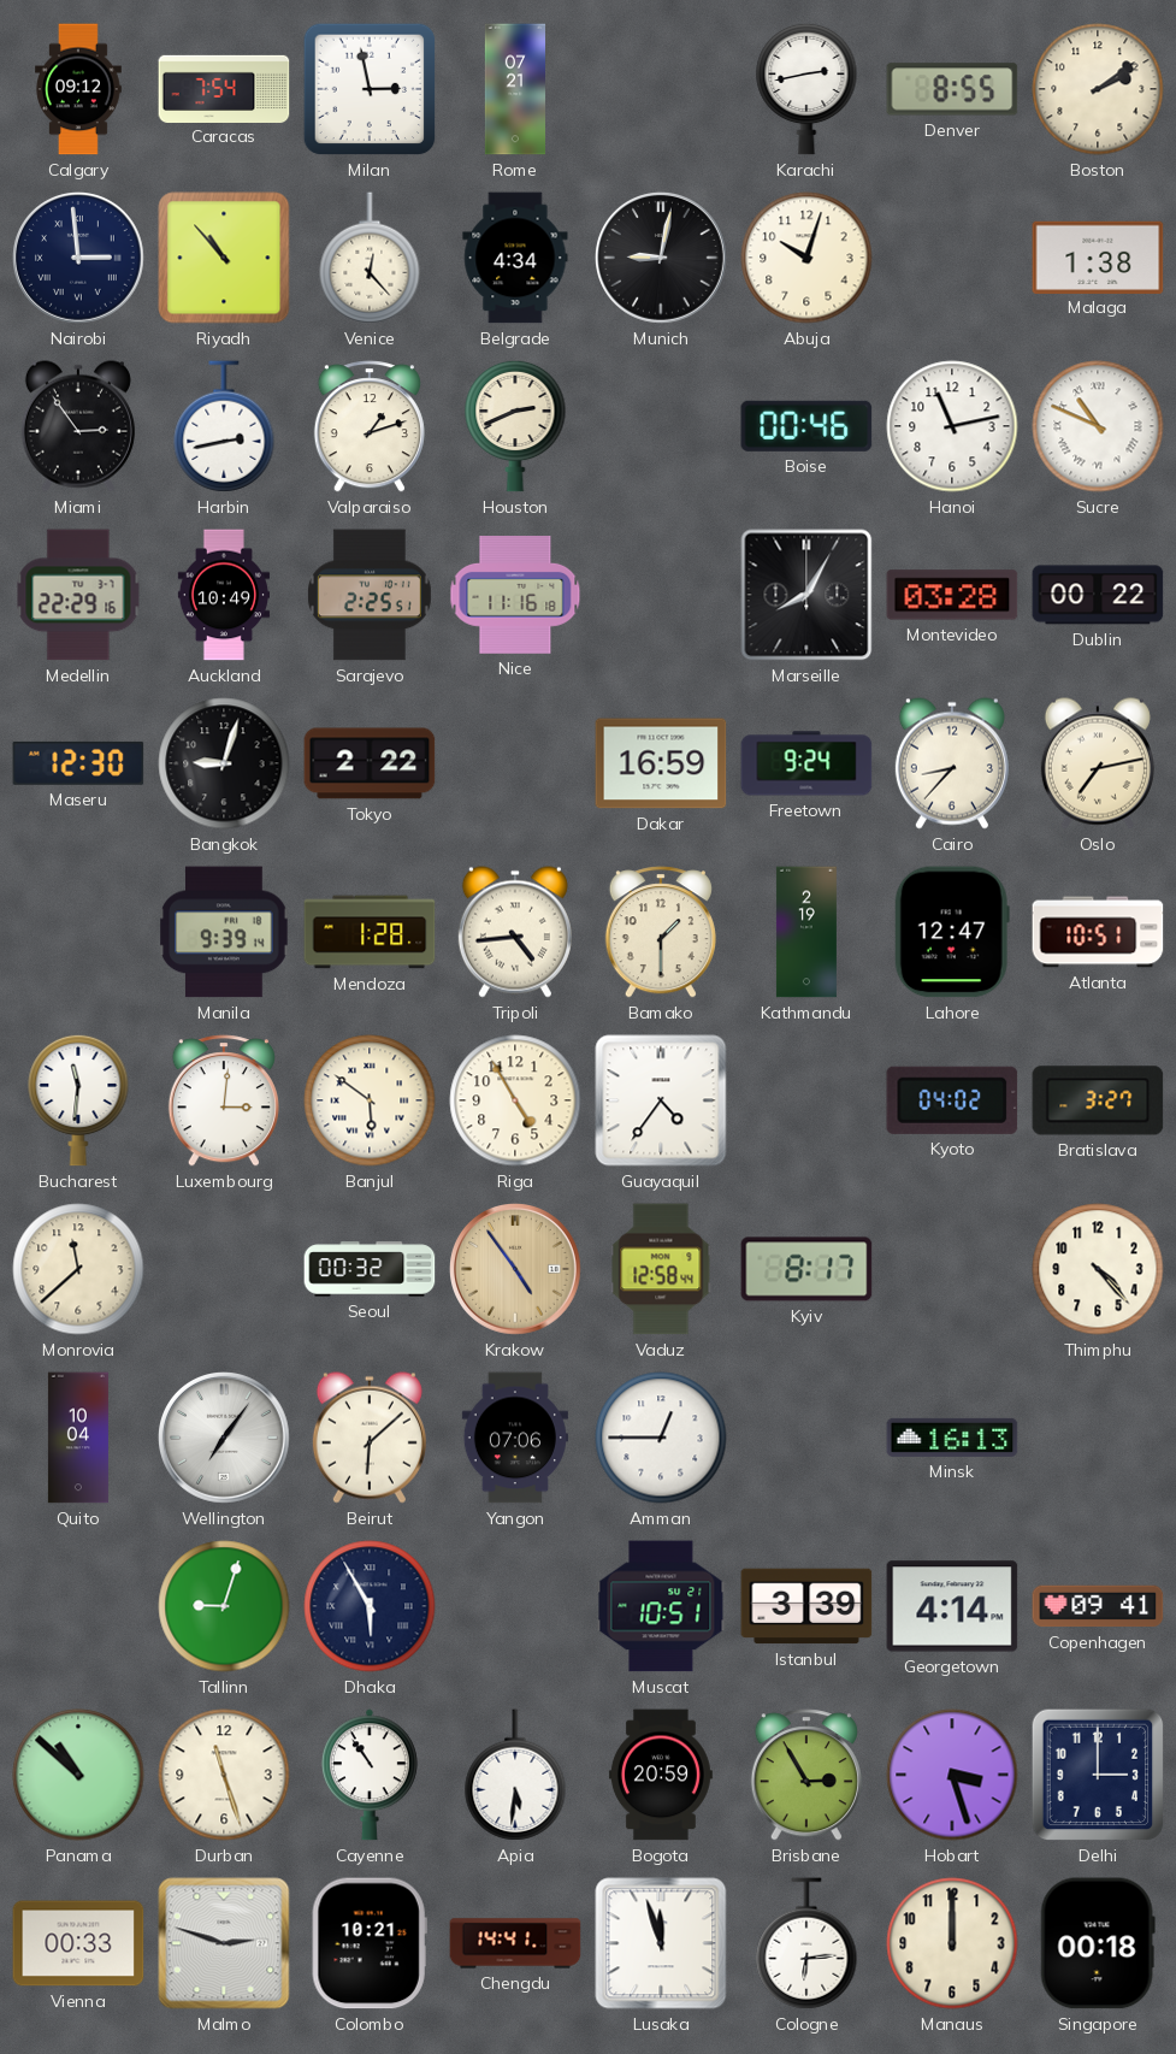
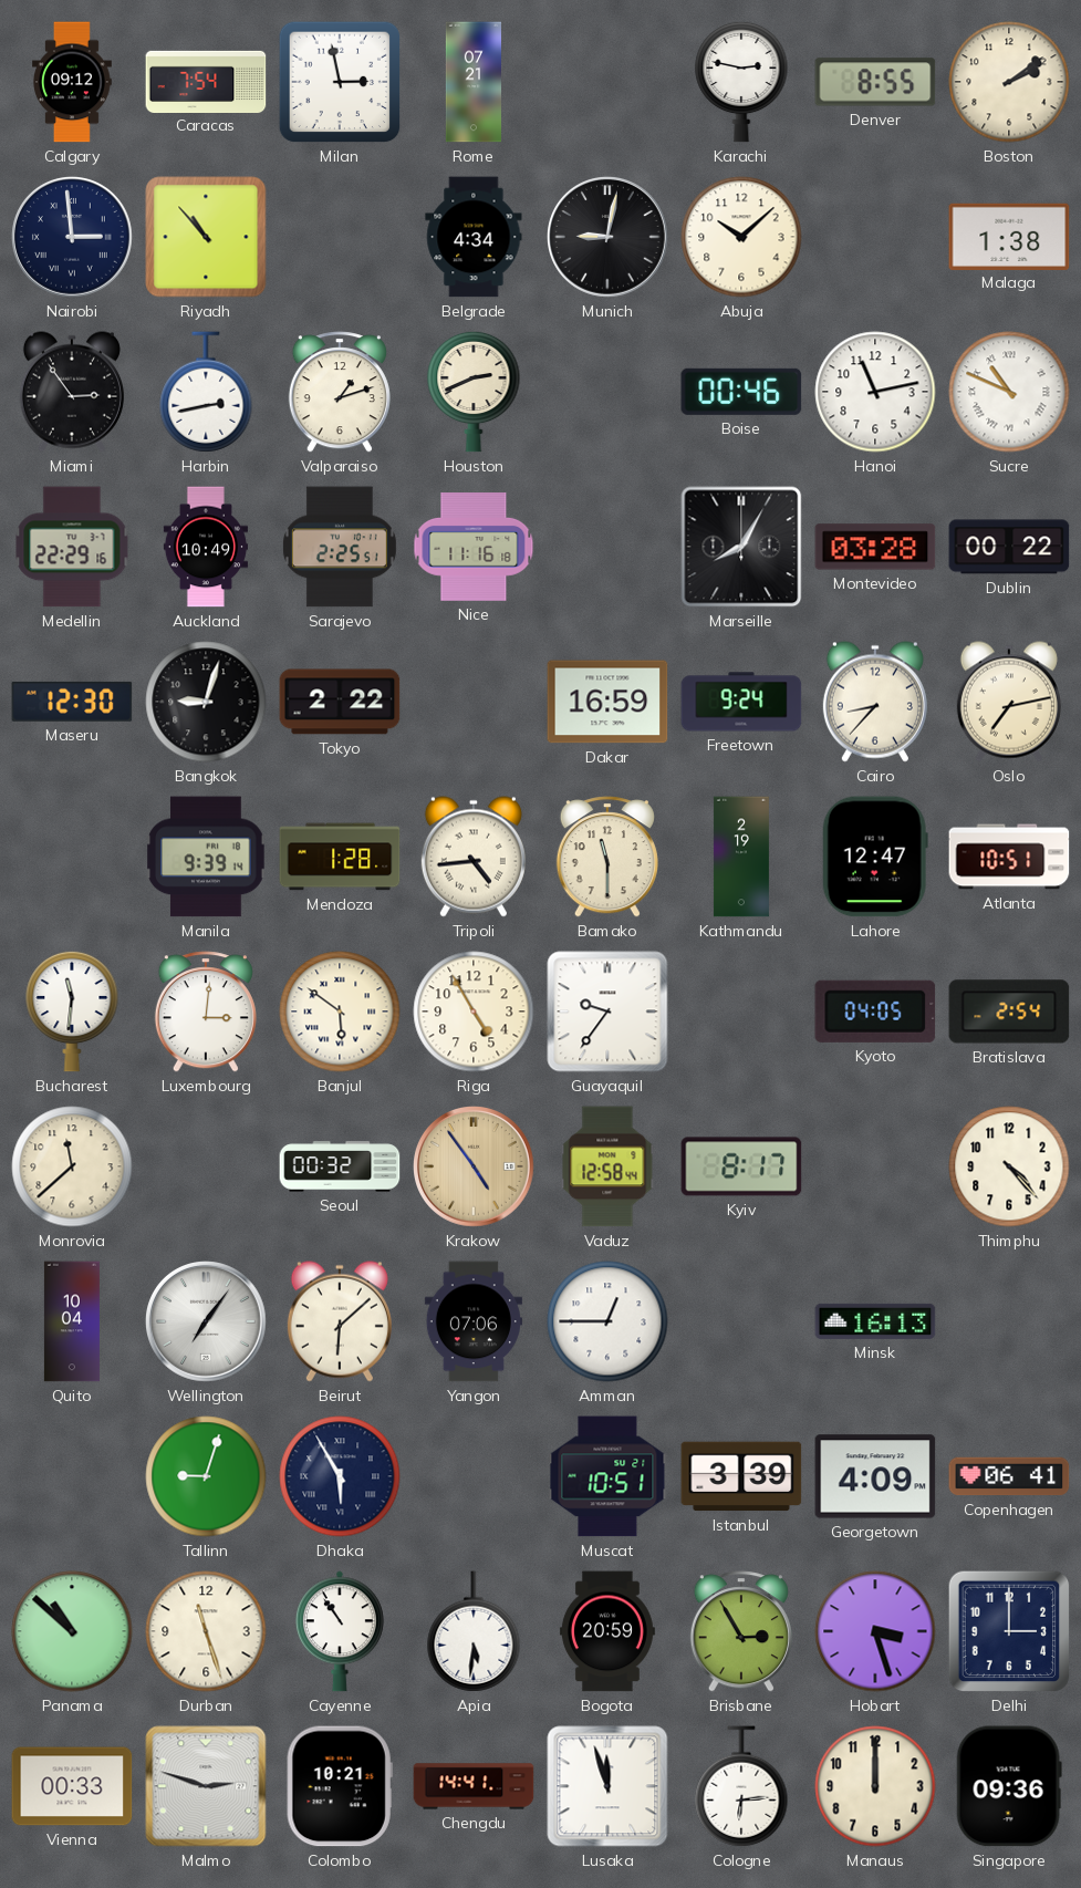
Karachi: 2:43 -> 2:47 (741, 82)
Venice: 12:23 -> none (370, 258)
Abuja: 10:03 -> 10:08 (741, 237)
Bamako: 1:30 -> 11:30 (607, 857)
Guayaquil: 4:36 -> 9:36 (607, 1012)
Kyoto: 04:02 -> 04:05 (875, 1012)
Bratislava: 3:27 -> 2:54 (1009, 1012)
Georgetown: 4:14 -> 4:09 (875, 1476)
Copenhagen: 09:41 -> 06:41 (1009, 1476)
Singapore: 00:18 -> 09:36 (1009, 1786)
